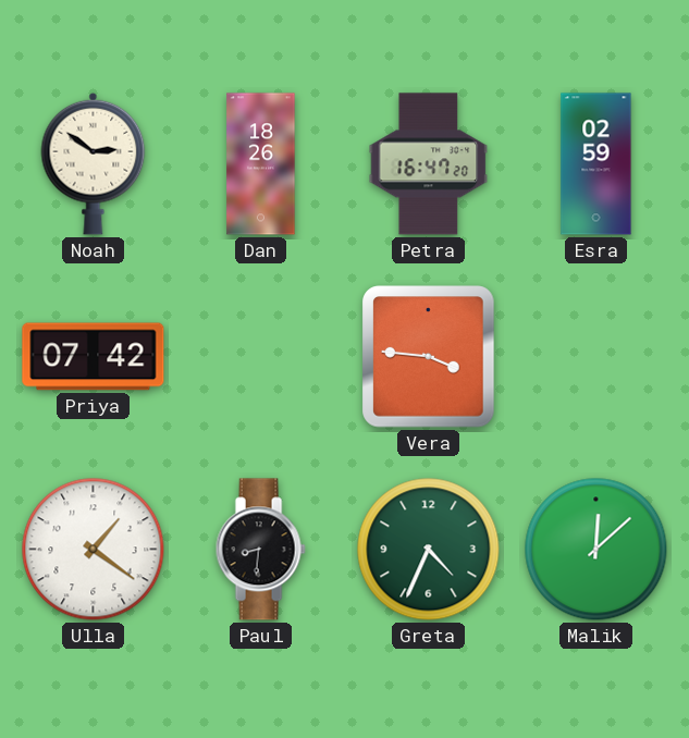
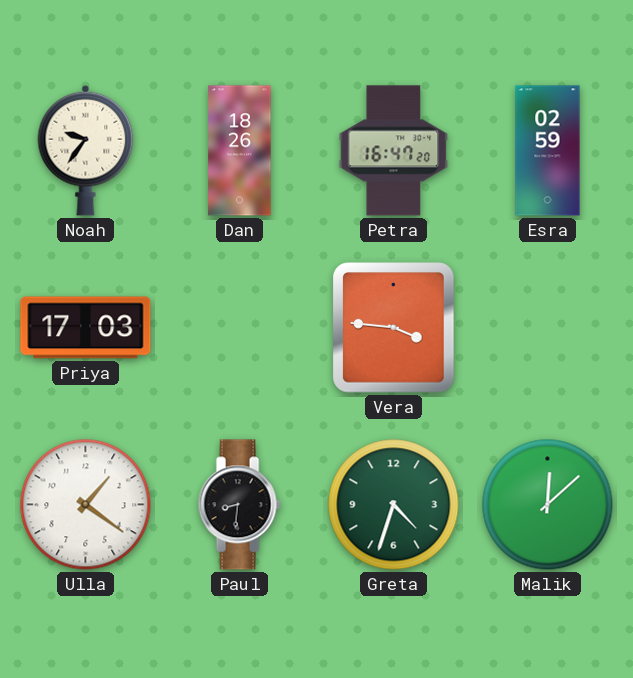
Noah: 2:51 -> 9:36 (86, 150)
Priya: 07:42 -> 17:03 (86, 328)
Greta: 4:34 -> 4:33 (394, 505)
